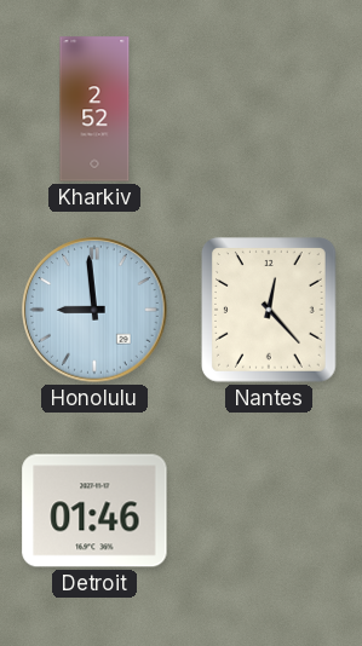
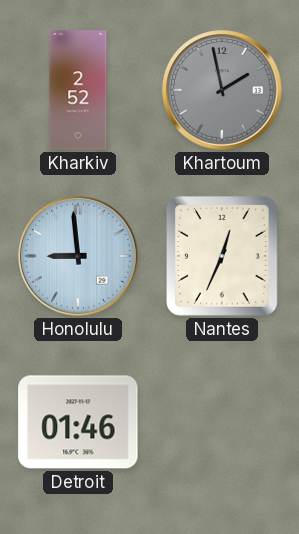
Khartoum: none -> 1:58 (222, 90)
Nantes: 12:23 -> 12:34 (223, 257)
